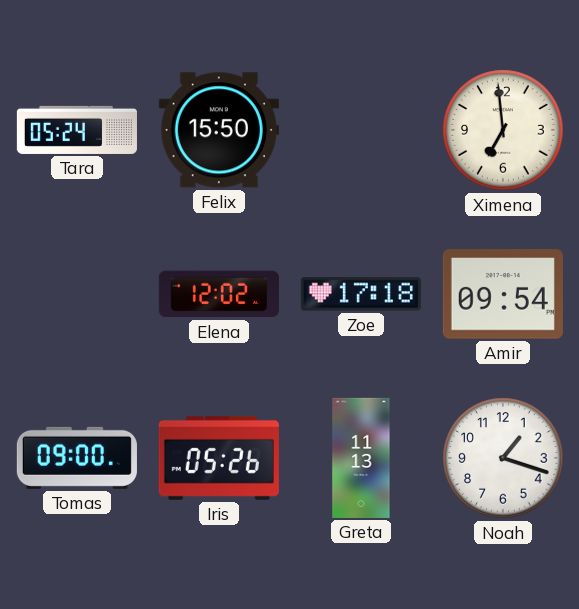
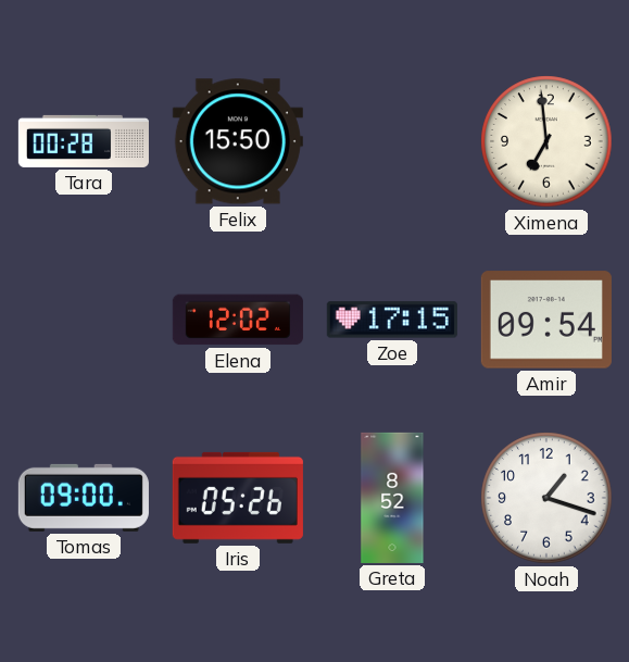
Tara: 05:24 -> 00:28 (84, 141)
Zoe: 17:18 -> 17:15 (392, 320)
Greta: 11:13 -> 8:52 (392, 498)
